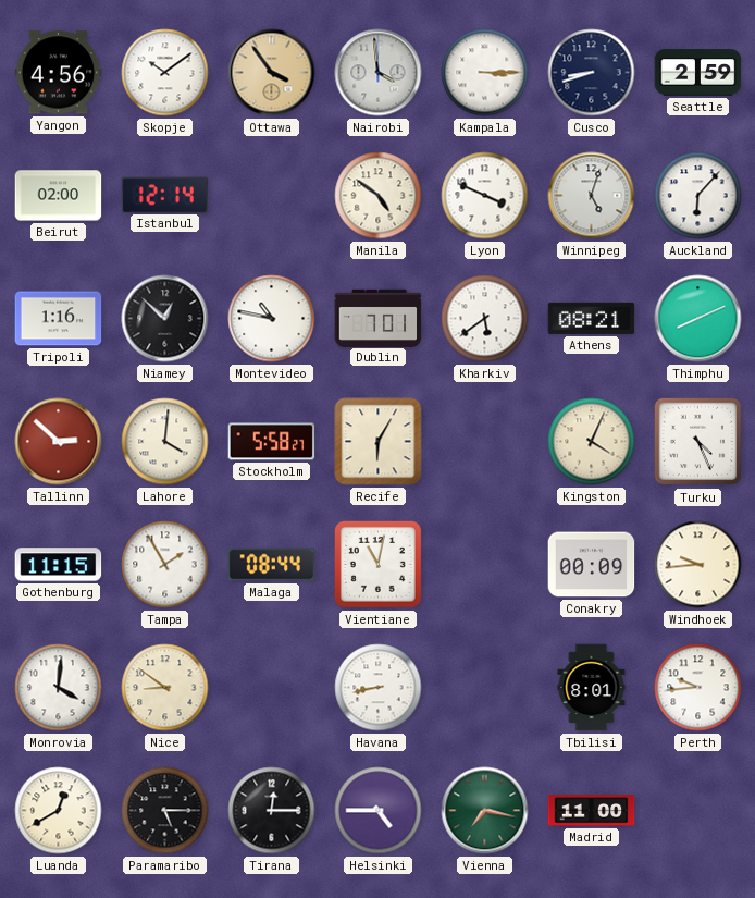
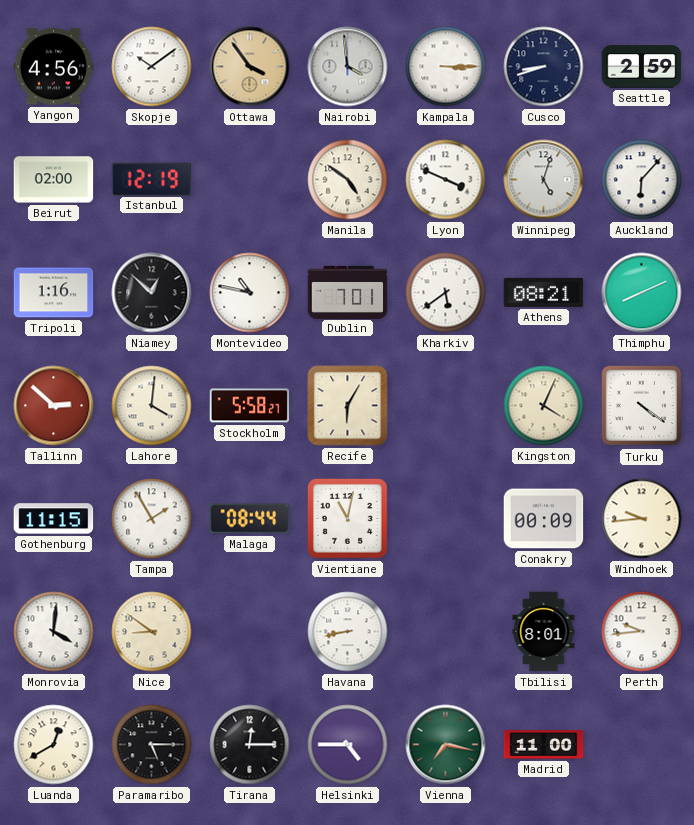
Istanbul: 12:14 -> 12:19 (152, 179)
Turku: 4:26 -> 4:21 (642, 406)
